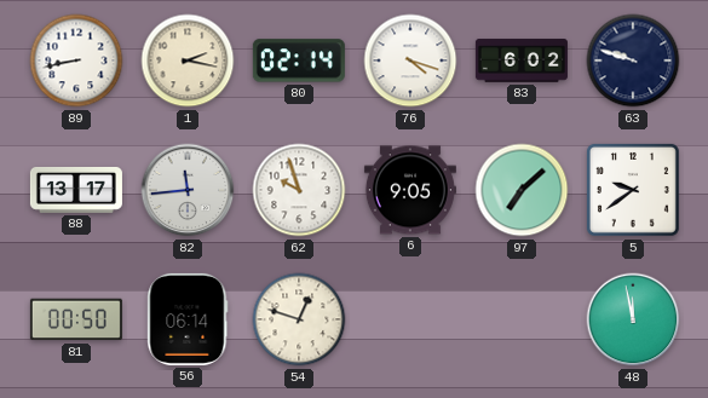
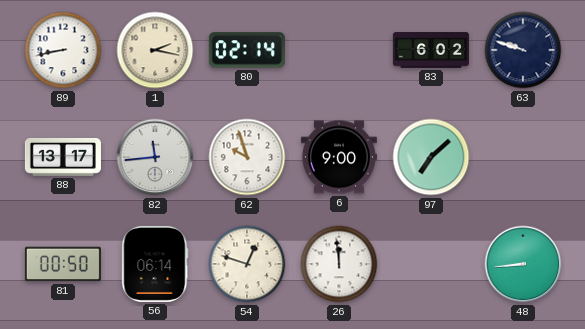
76: 4:18 -> none (410, 60)
6: 9:05 -> 9:00 (339, 157)
5: 9:39 -> none (633, 190)
26: none -> 11:59 (339, 264)
48: 11:58 -> 8:44 (523, 264)
